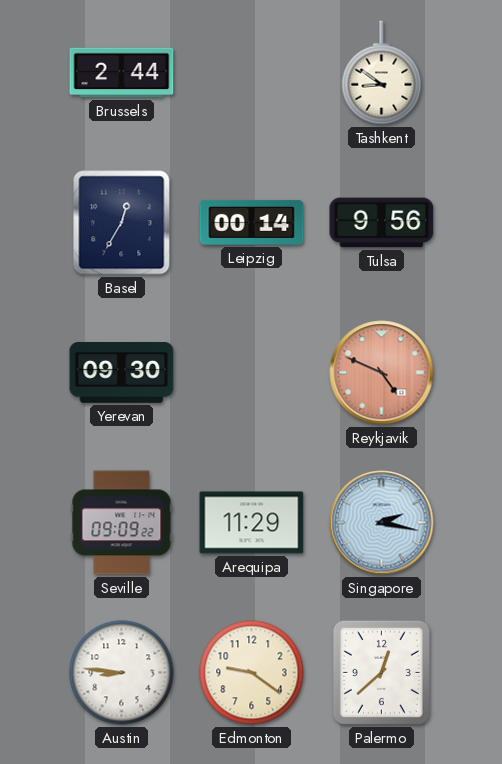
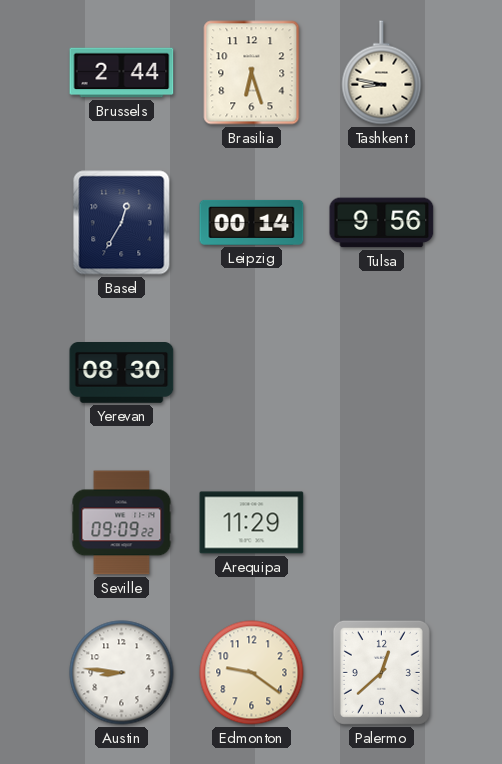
Brasilia: none -> 6:27 (252, 73)
Tashkent: 8:51 -> 8:47 (382, 73)
Yerevan: 09:30 -> 08:30 (122, 373)
Reykjavik: 4:49 -> none (382, 373)
Singapore: 2:17 -> none (382, 523)
